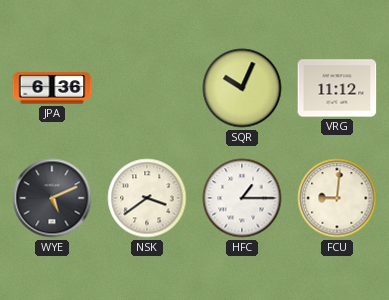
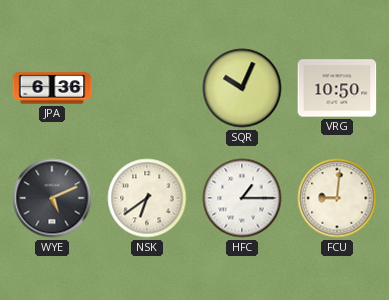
VRG: 11:12 -> 10:50 (337, 88)
NSK: 3:39 -> 6:39 (147, 198)
